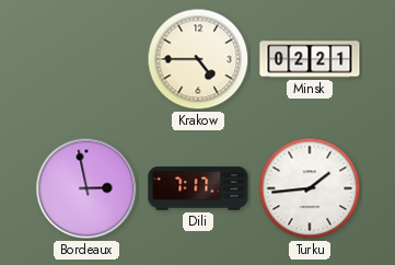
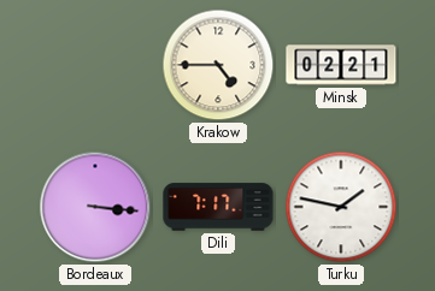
Bordeaux: 2:58 -> 3:16 (95, 207)
Turku: 1:44 -> 1:47 (341, 207)
